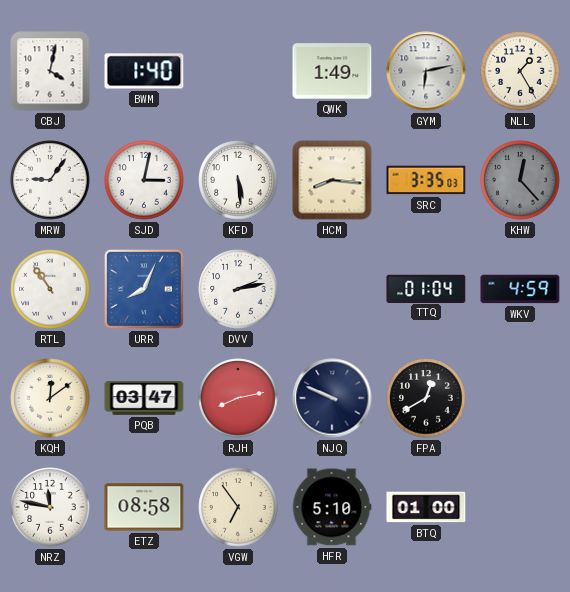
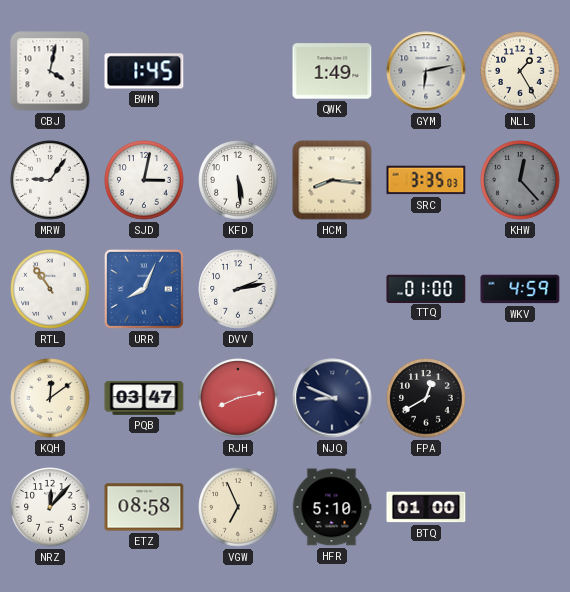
BWM: 1:40 -> 1:45 (144, 71)
TTQ: 01:04 -> 01:00 (426, 288)
NJQ: 9:49 -> 8:49 (332, 398)
NRZ: 11:47 -> 12:07 (50, 507)
VGW: 6:54 -> 6:56 (238, 507)
